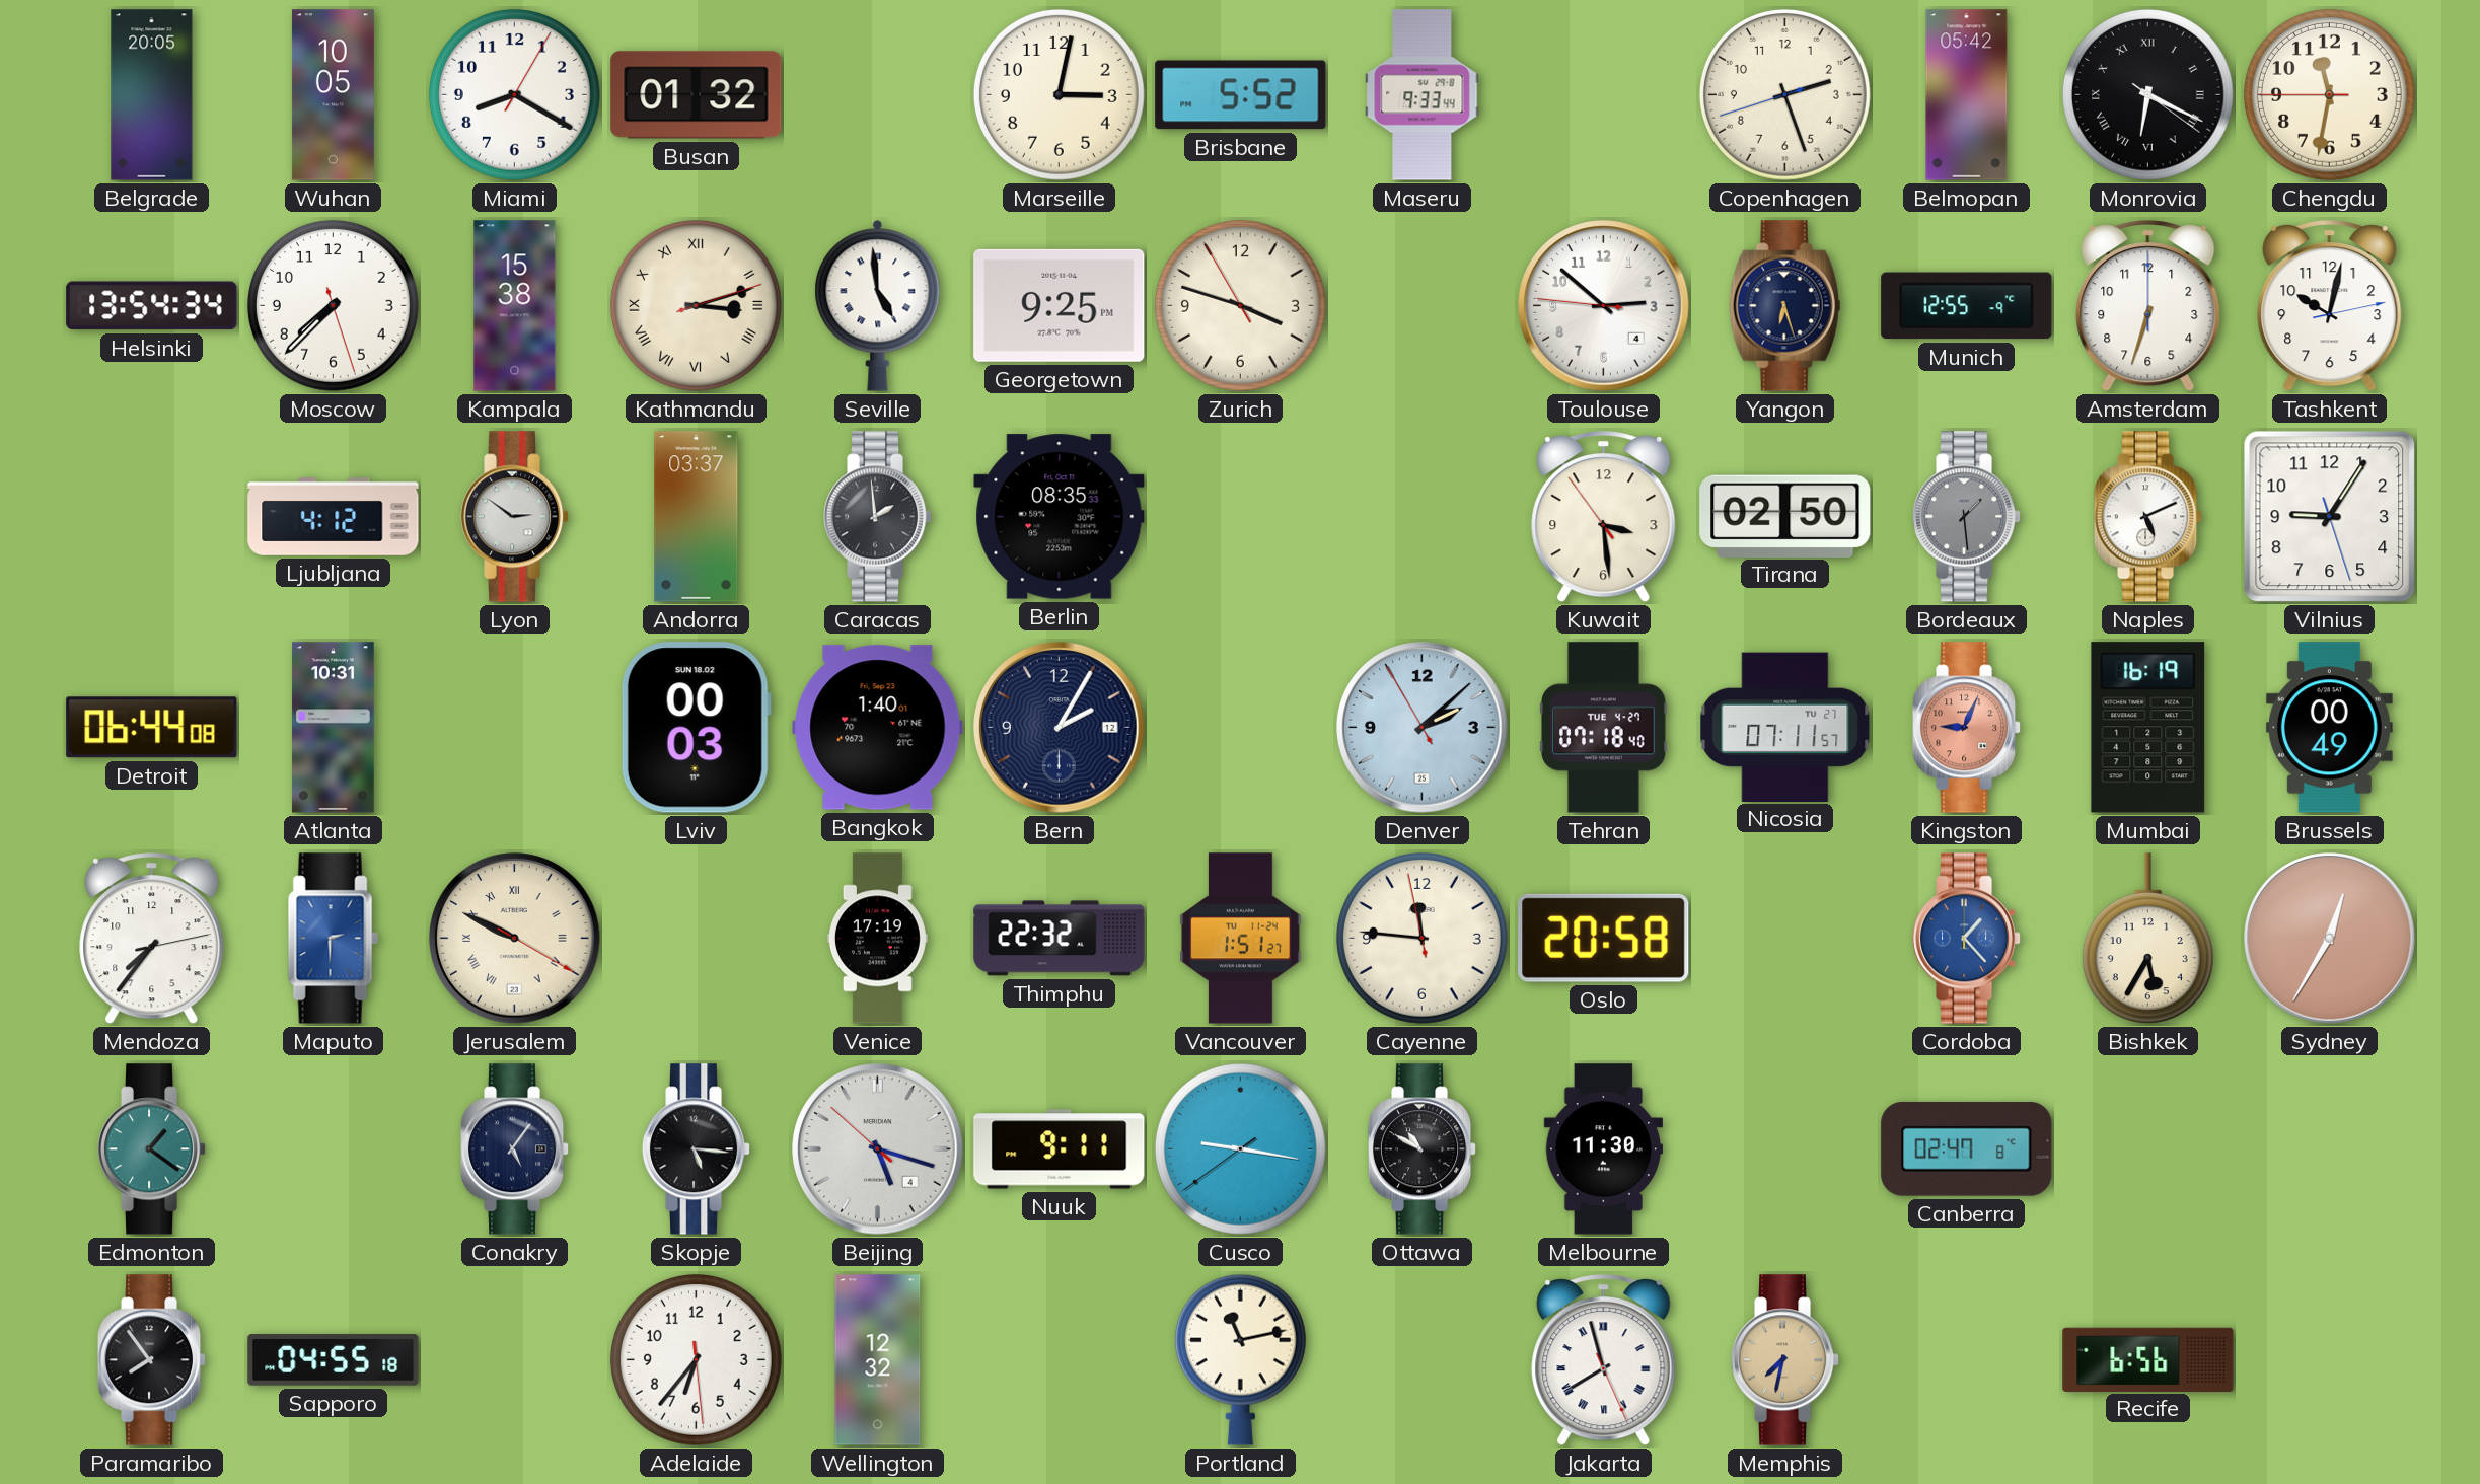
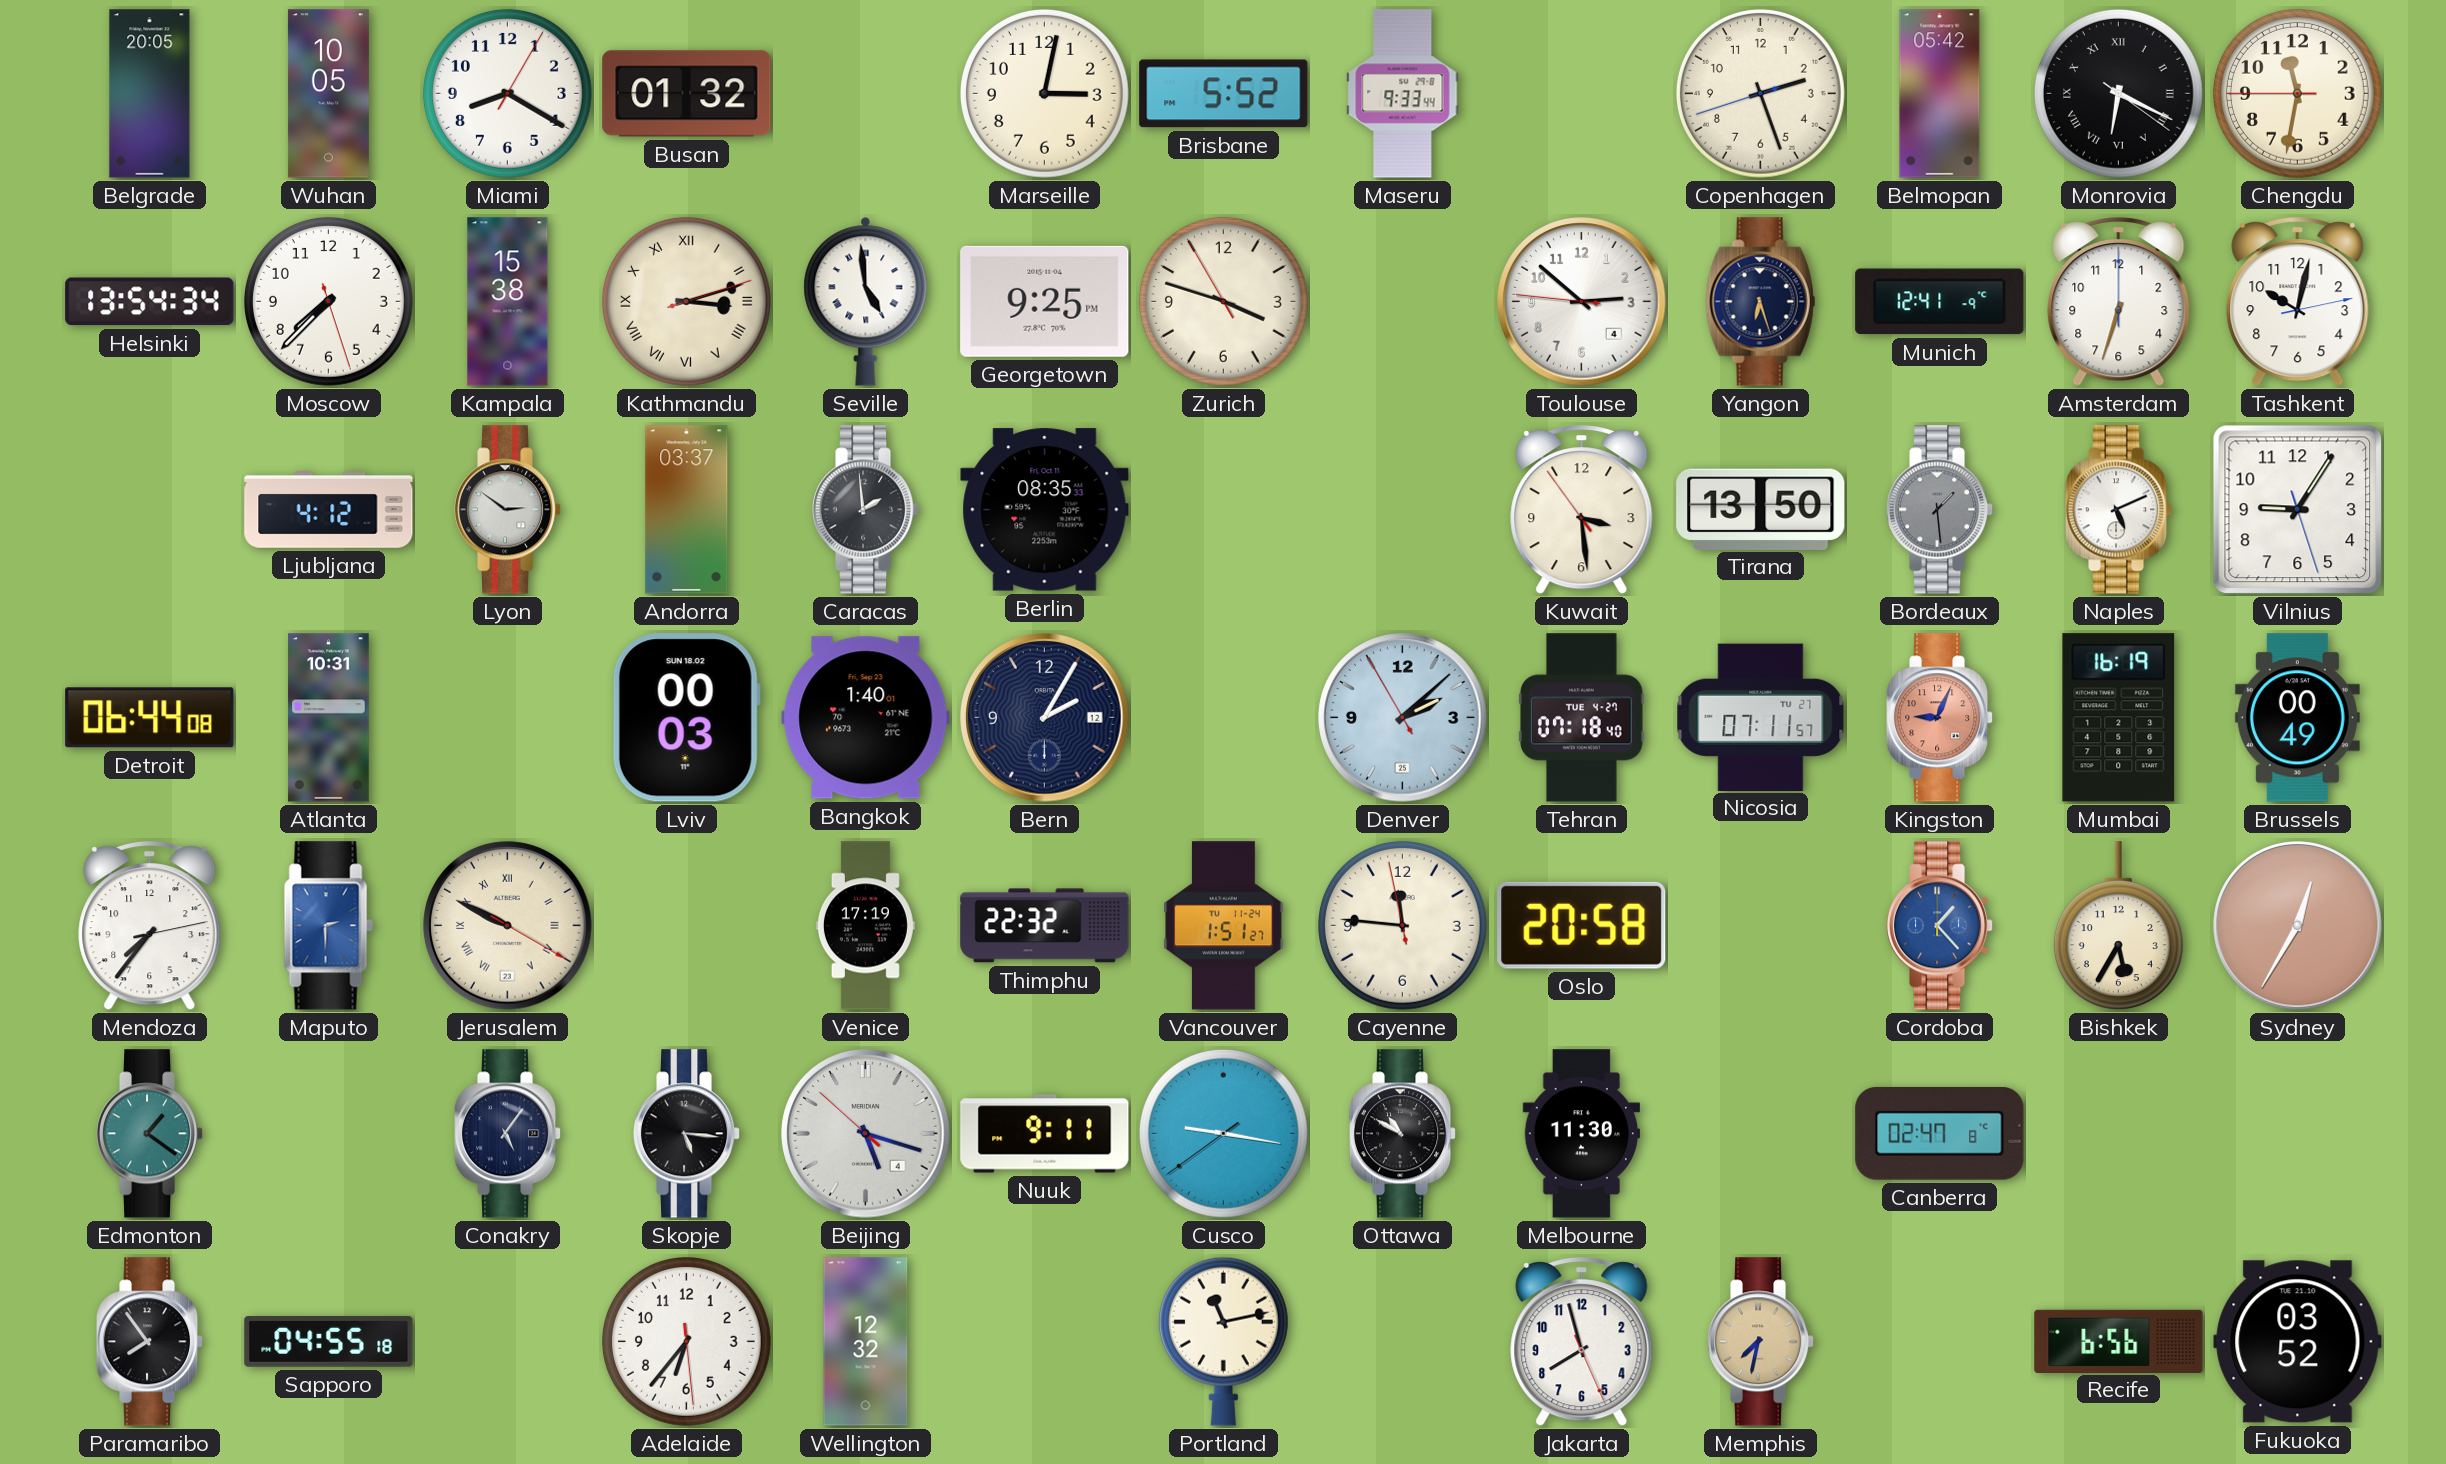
Munich: 12:55 -> 12:41 (1940, 302)
Tirana: 02:50 -> 13:50 (1761, 509)
Jakarta numerals: Roman -> Arabic (1582, 1343)
Fukuoka: none -> 03:52 (2298, 1342)
